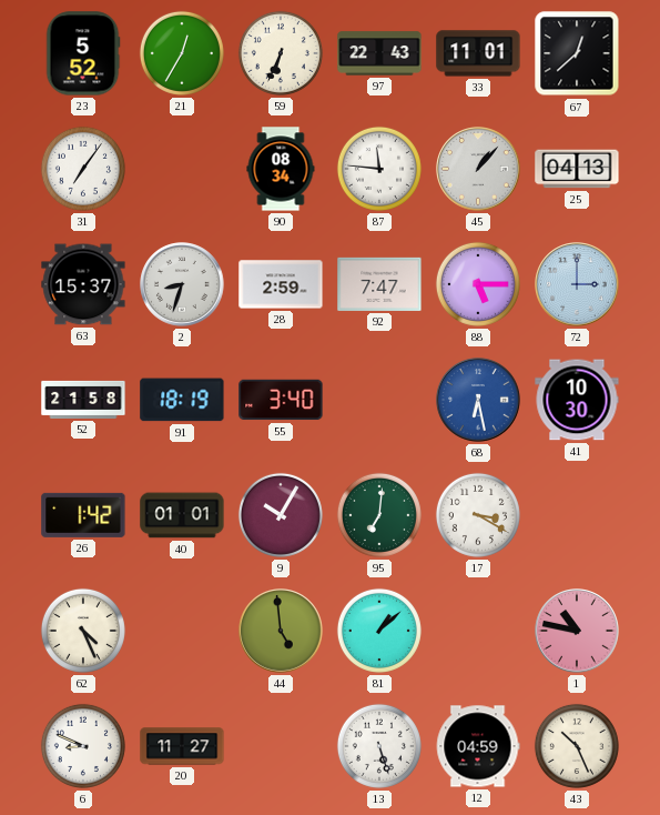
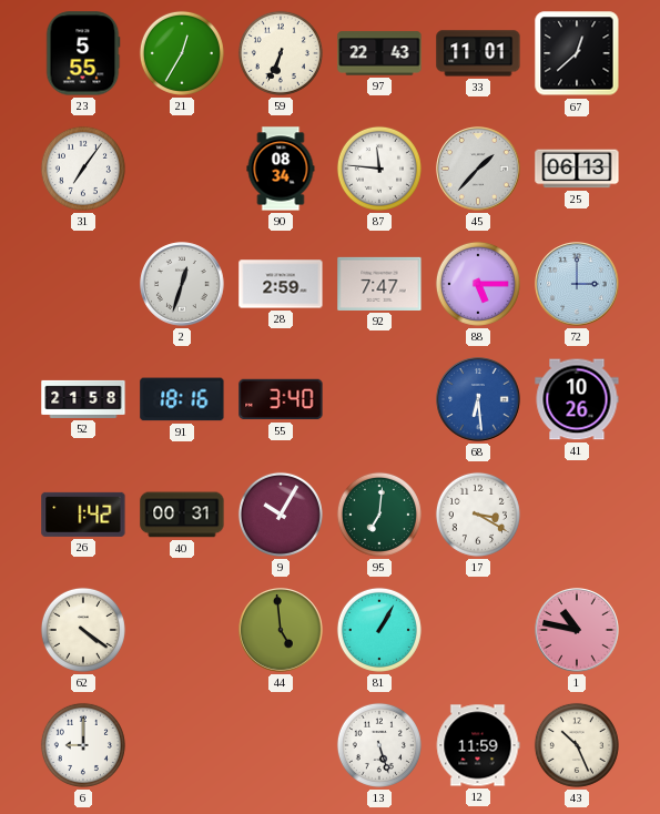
23: 5:52 -> 5:55 (83, 53)
45: 1:07 -> 1:37 (478, 169)
25: 04:13 -> 06:13 (577, 169)
63: 15:37 -> none (83, 284)
2: 8:33 -> 12:33 (182, 284)
91: 18:19 -> 18:16 (182, 399)
68: 6:28 -> 6:29 (478, 399)
41: 10:30 -> 10:26 (577, 399)
40: 01:01 -> 00:31 (182, 515)
62: 4:26 -> 4:21 (83, 630)
81: 1:08 -> 1:05 (379, 630)
6: 8:49 -> 9:00 (83, 745)
20: 11:27 -> none (182, 746)
12: 04:59 -> 11:59 (478, 745)
